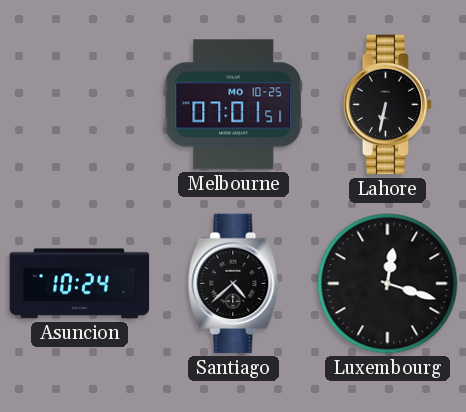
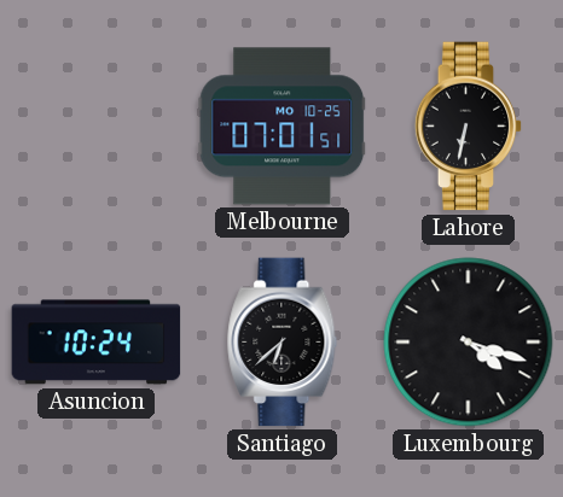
Santiago: 4:38 -> 6:38 (283, 343)
Luxembourg: 12:18 -> 4:18 (469, 343)
